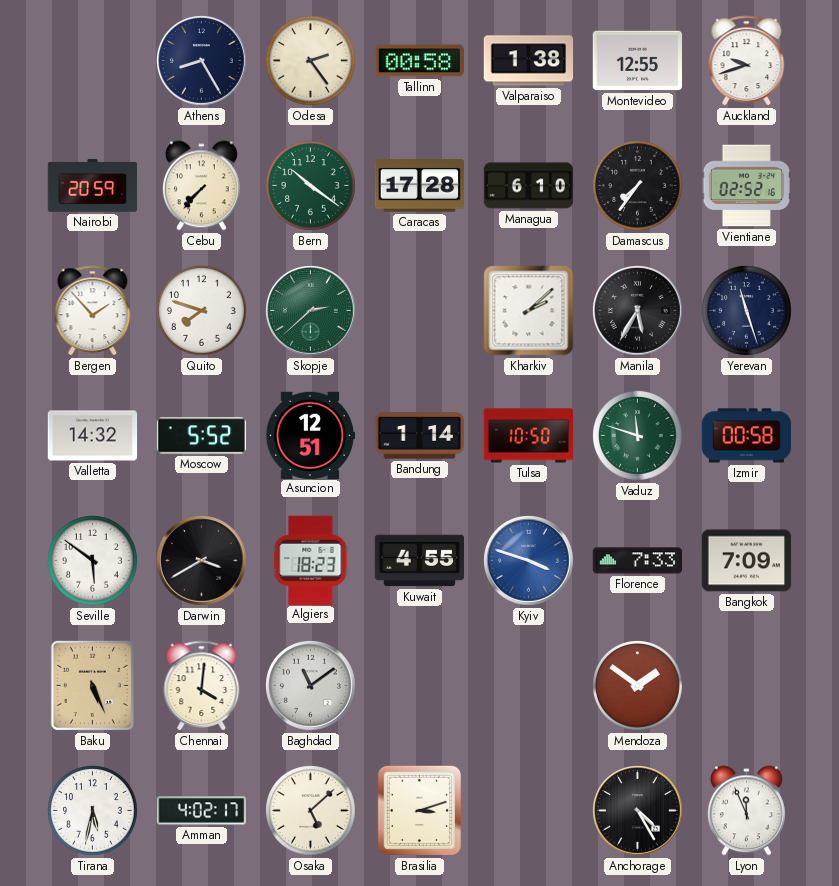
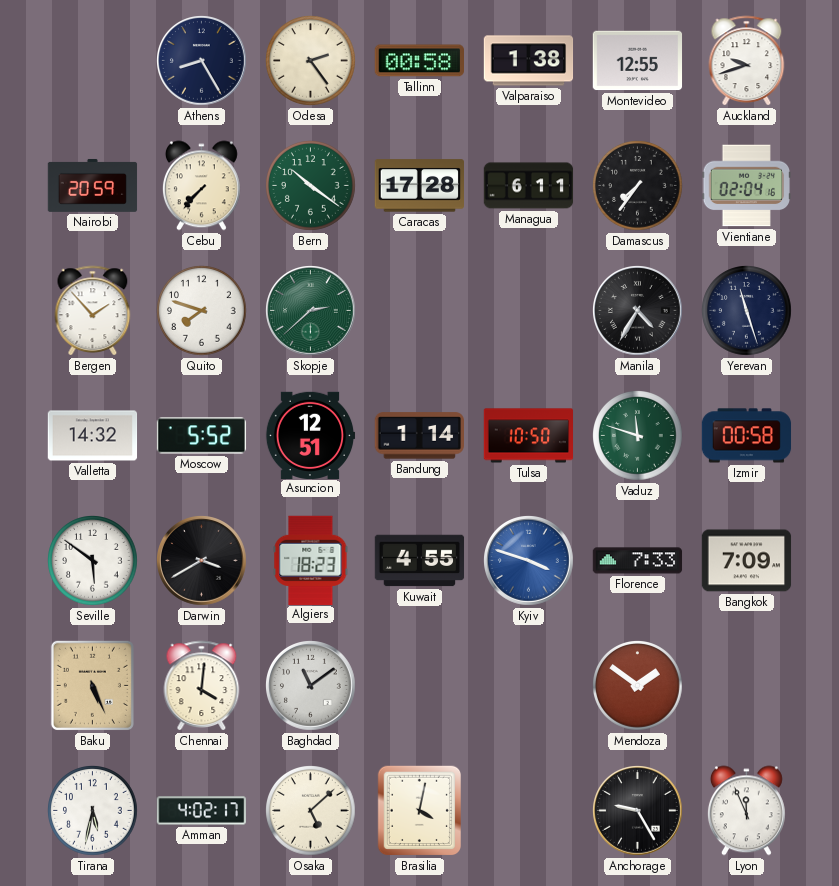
Managua: 6:10 -> 6:11 (529, 186)
Vientiane: 02:52 -> 02:04 (747, 186)
Kharkiv: 2:08 -> none (529, 311)
Manila: 5:35 -> 4:35 (638, 311)
Brasilia: 3:12 -> 4:02 (420, 811)
Anchorage: 4:25 -> 9:25 (638, 811)
